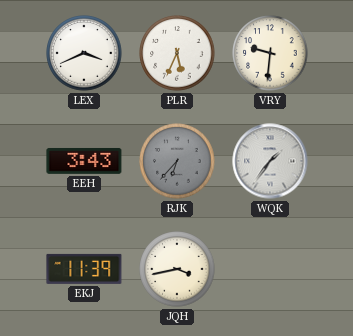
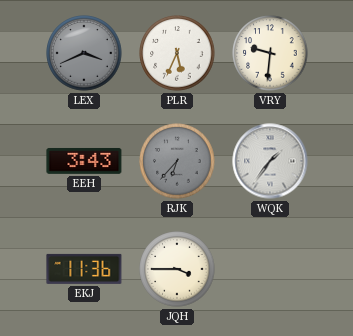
LEX dial: white -> grey (84, 53)
EKJ: 11:39 -> 11:36 (84, 269)
JQH: 3:43 -> 3:45 (177, 269)
